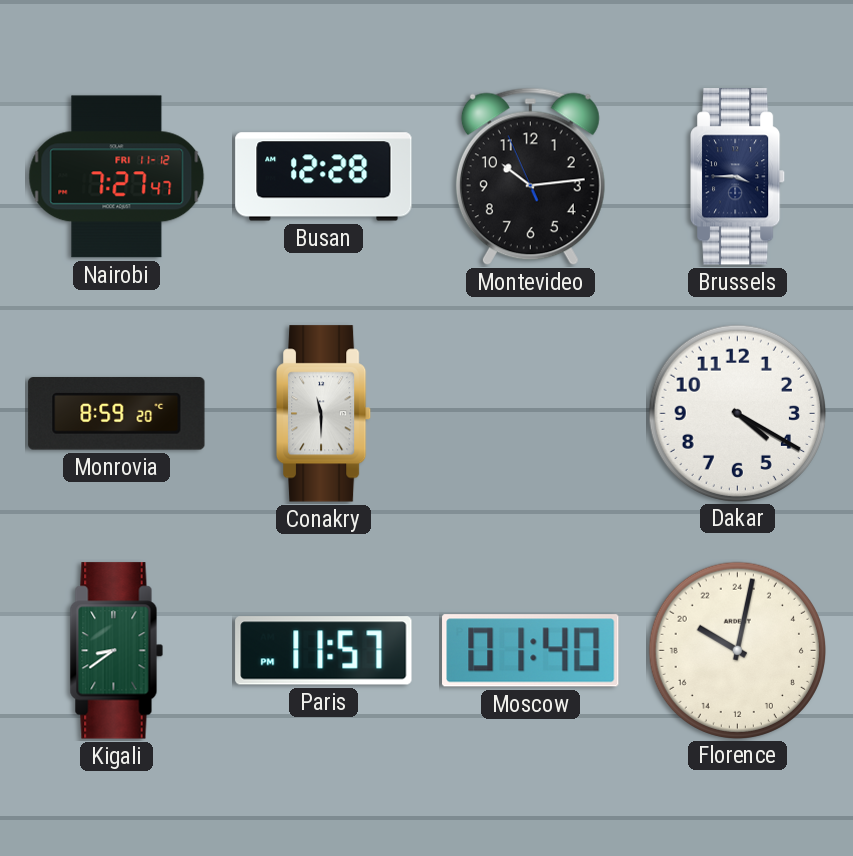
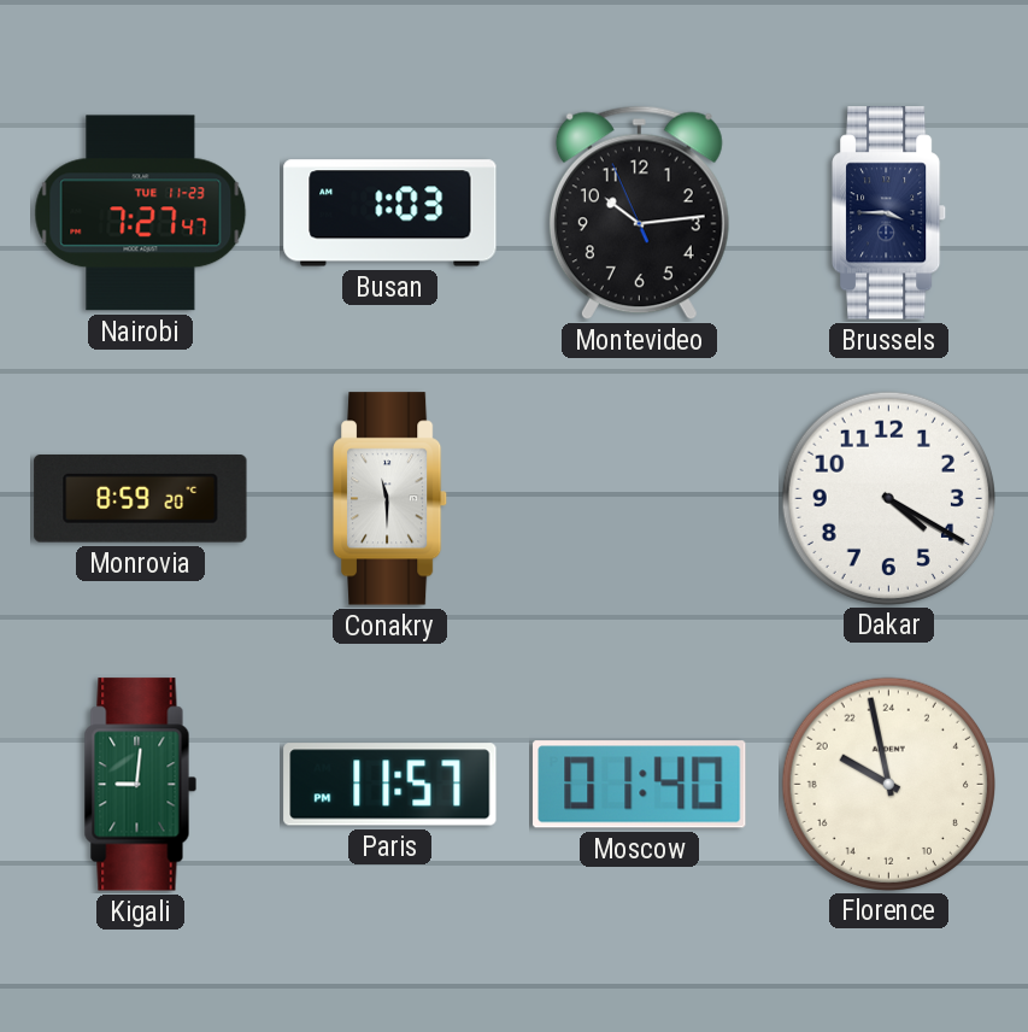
Nairobi date: FRI 11-12 -> TUE 11-23 (141, 213)
Busan: 12:28 -> 1:03 (390, 213)
Kigali: 8:39 -> 9:01 (141, 785)
Florence: 20:02 -> 19:58 (888, 784)
